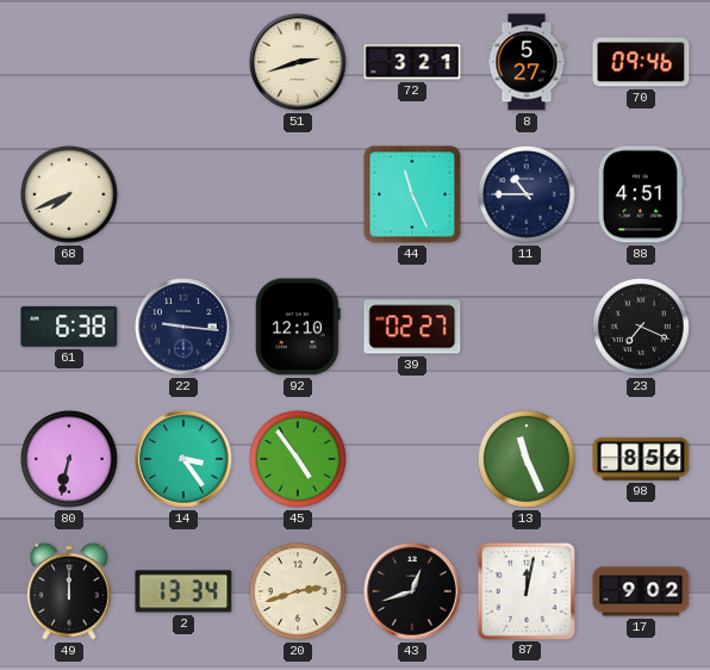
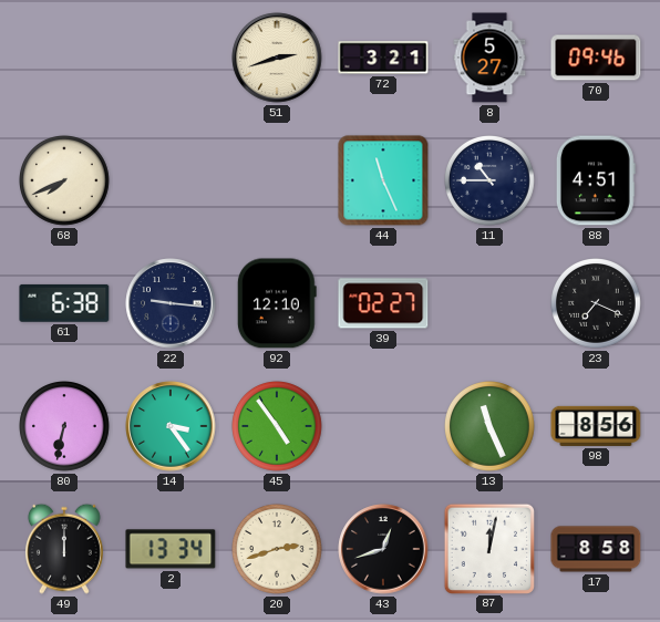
17: 9:02 -> 8:58 (596, 549)
